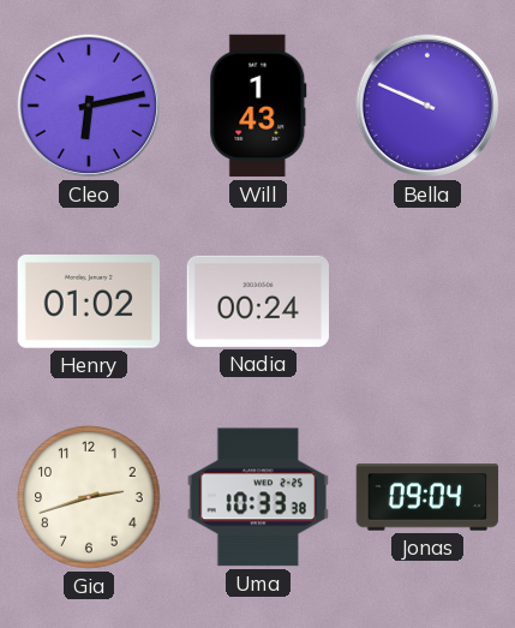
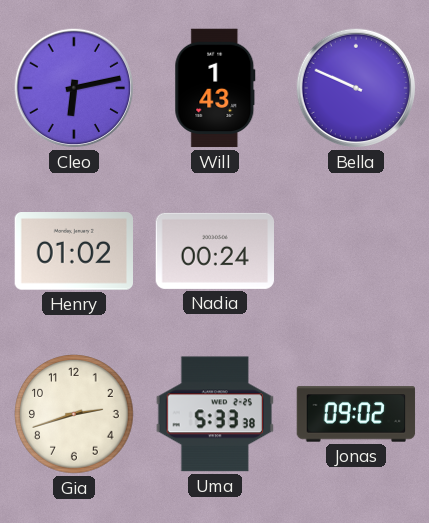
Uma: 10:33 -> 5:33 (214, 414)
Jonas: 09:04 -> 09:02 (356, 414)
